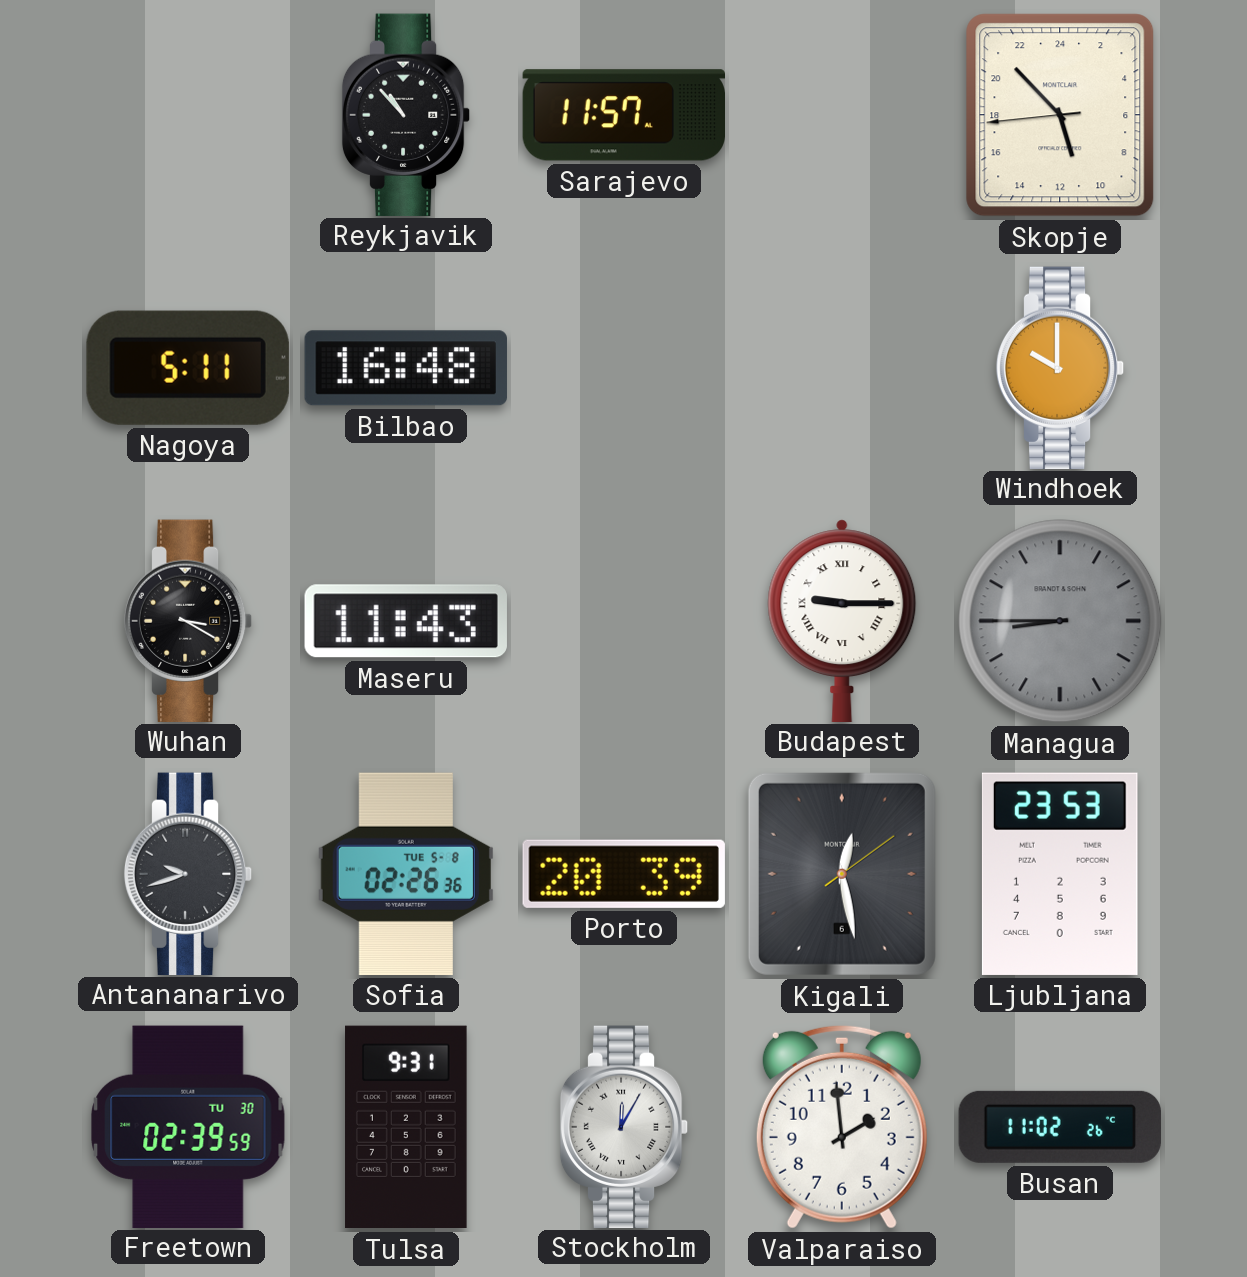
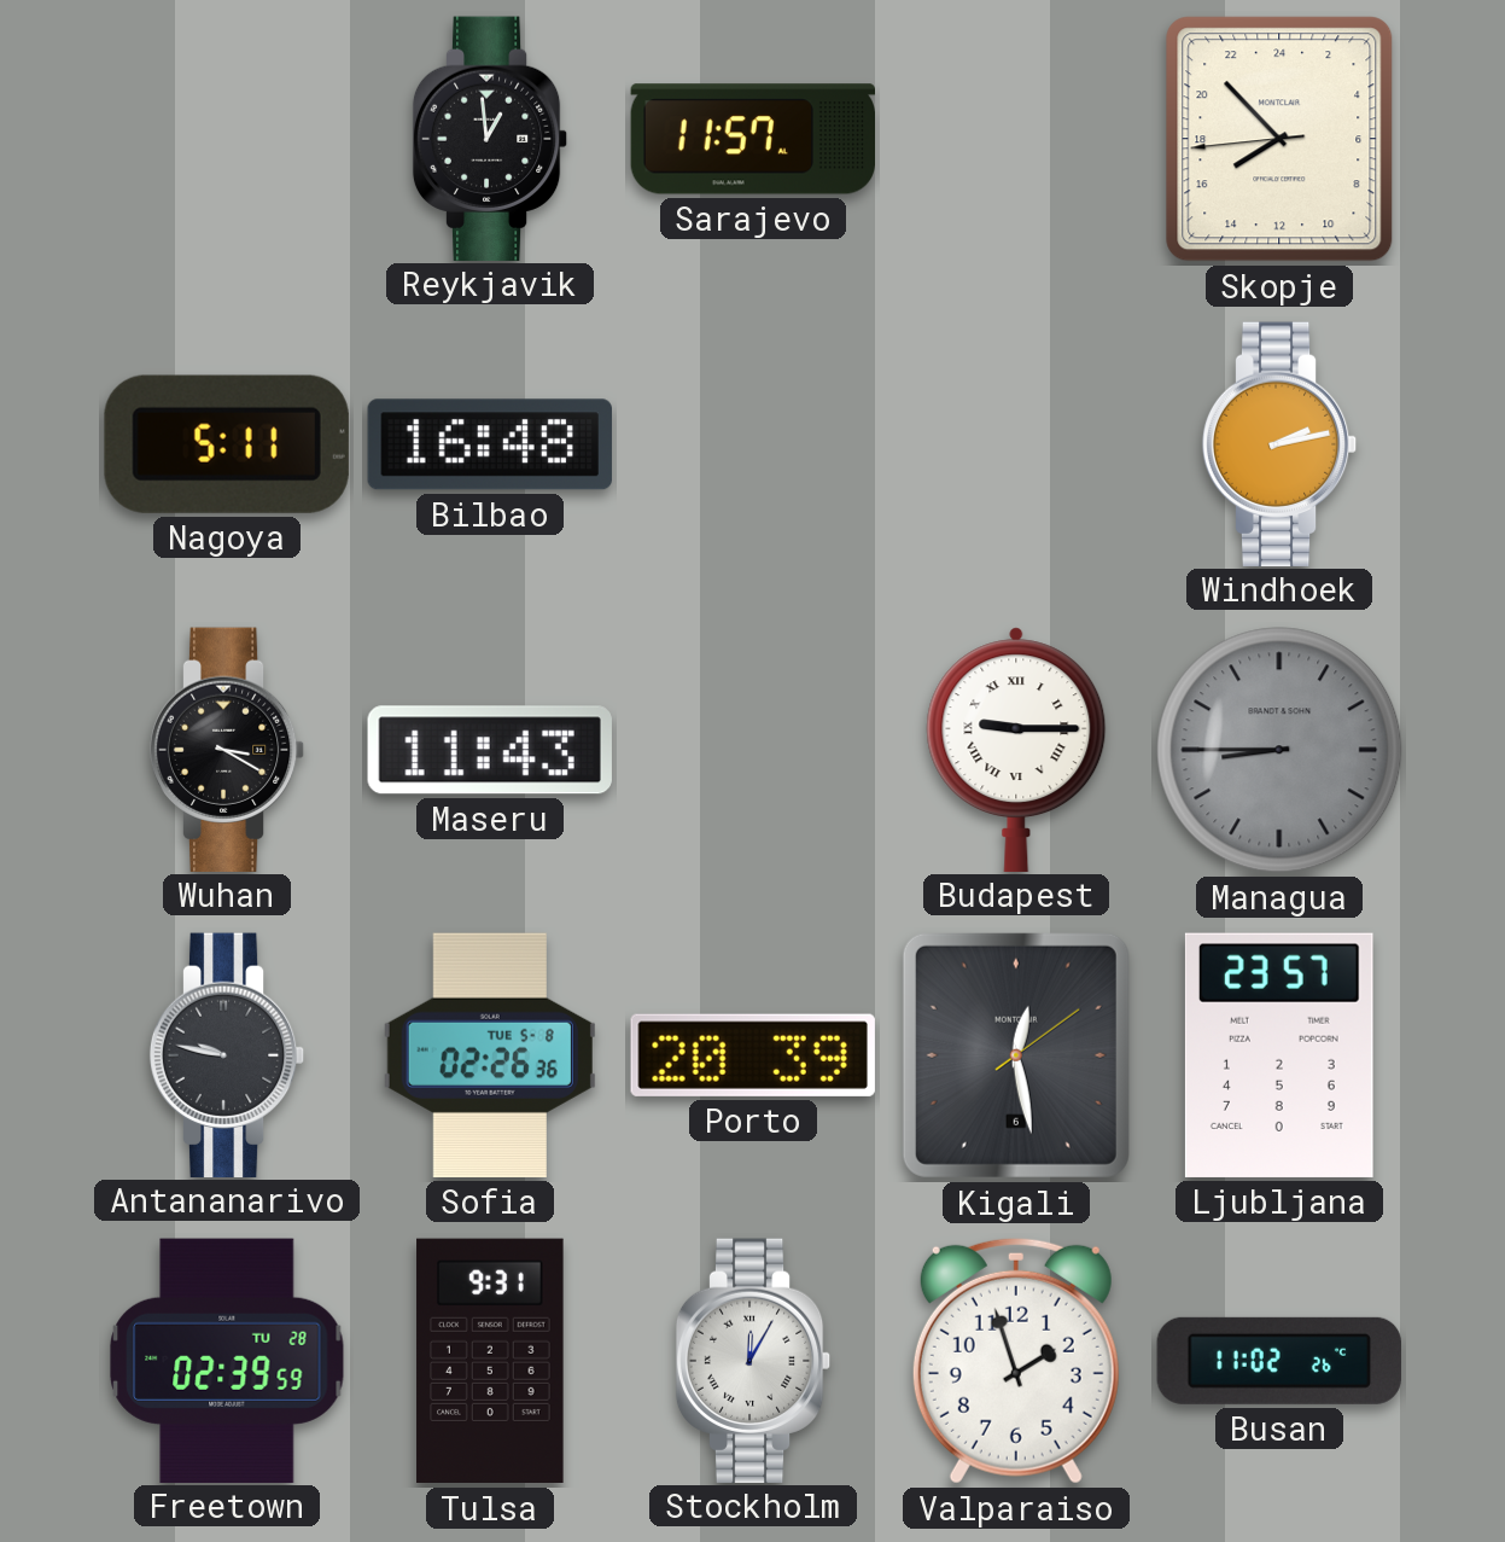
Reykjavik: 10:53 -> 12:59 (490, 138)
Skopje: 10:52 -> 15:52 (1279, 139)
Windhoek: 10:00 -> 2:13 (1279, 443)
Antananarivo: 9:42 -> 9:47 (227, 1054)
Ljubljana: 23:53 -> 23:57 (1279, 1055)
Freetown date: TU 30 -> TU 28 (227, 1360)
Valparaiso: 1:59 -> 1:57 (1016, 1361)
